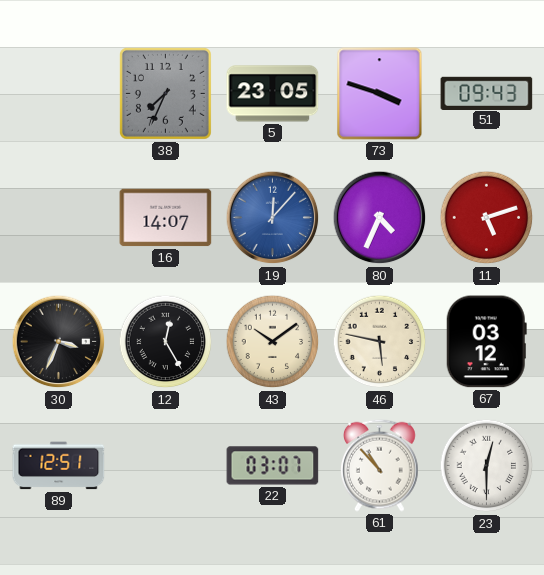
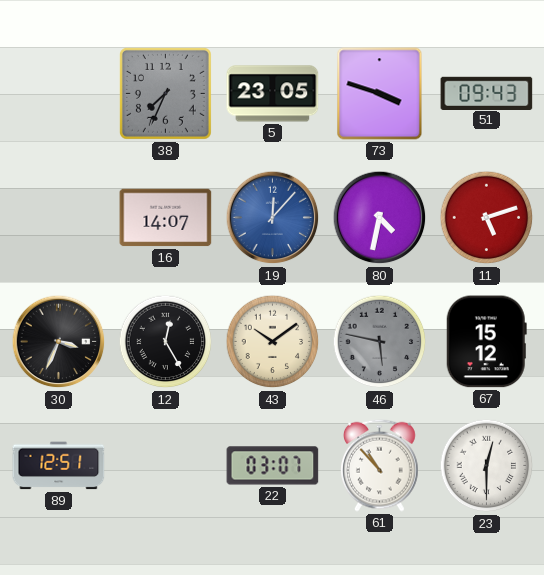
80: 4:34 -> 4:32 (380, 218)
46 dial: cream -> grey (380, 342)
67: 03:12 -> 15:12 (486, 342)
